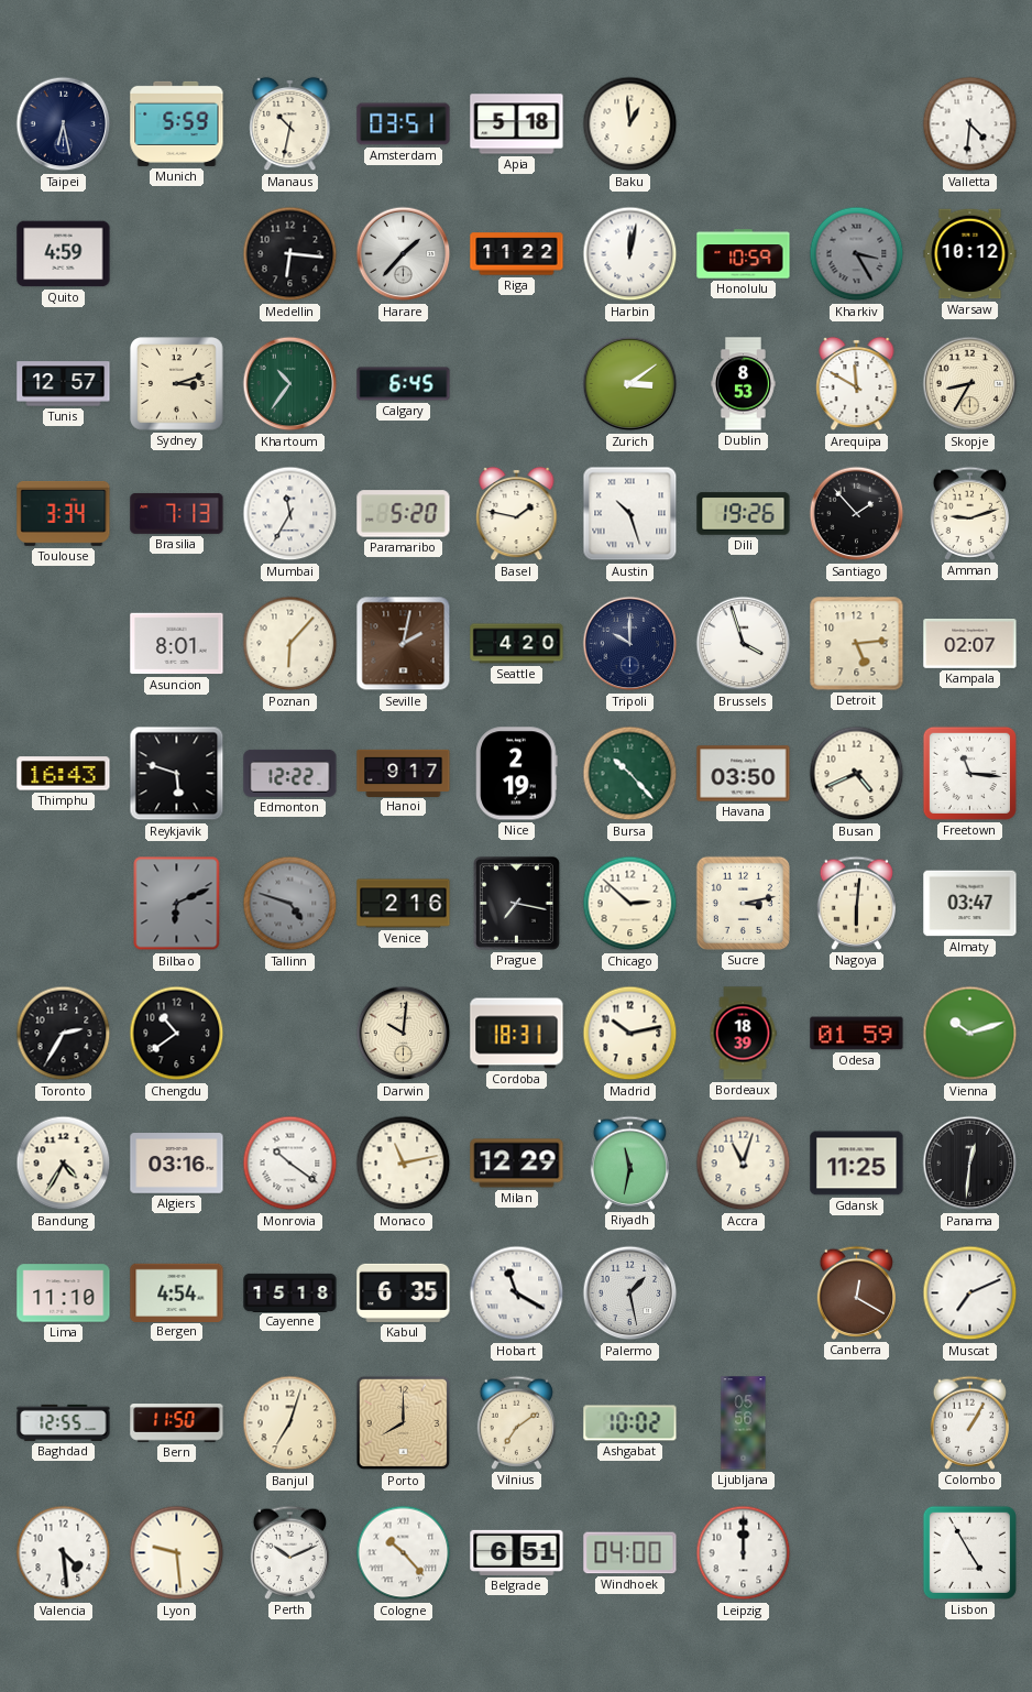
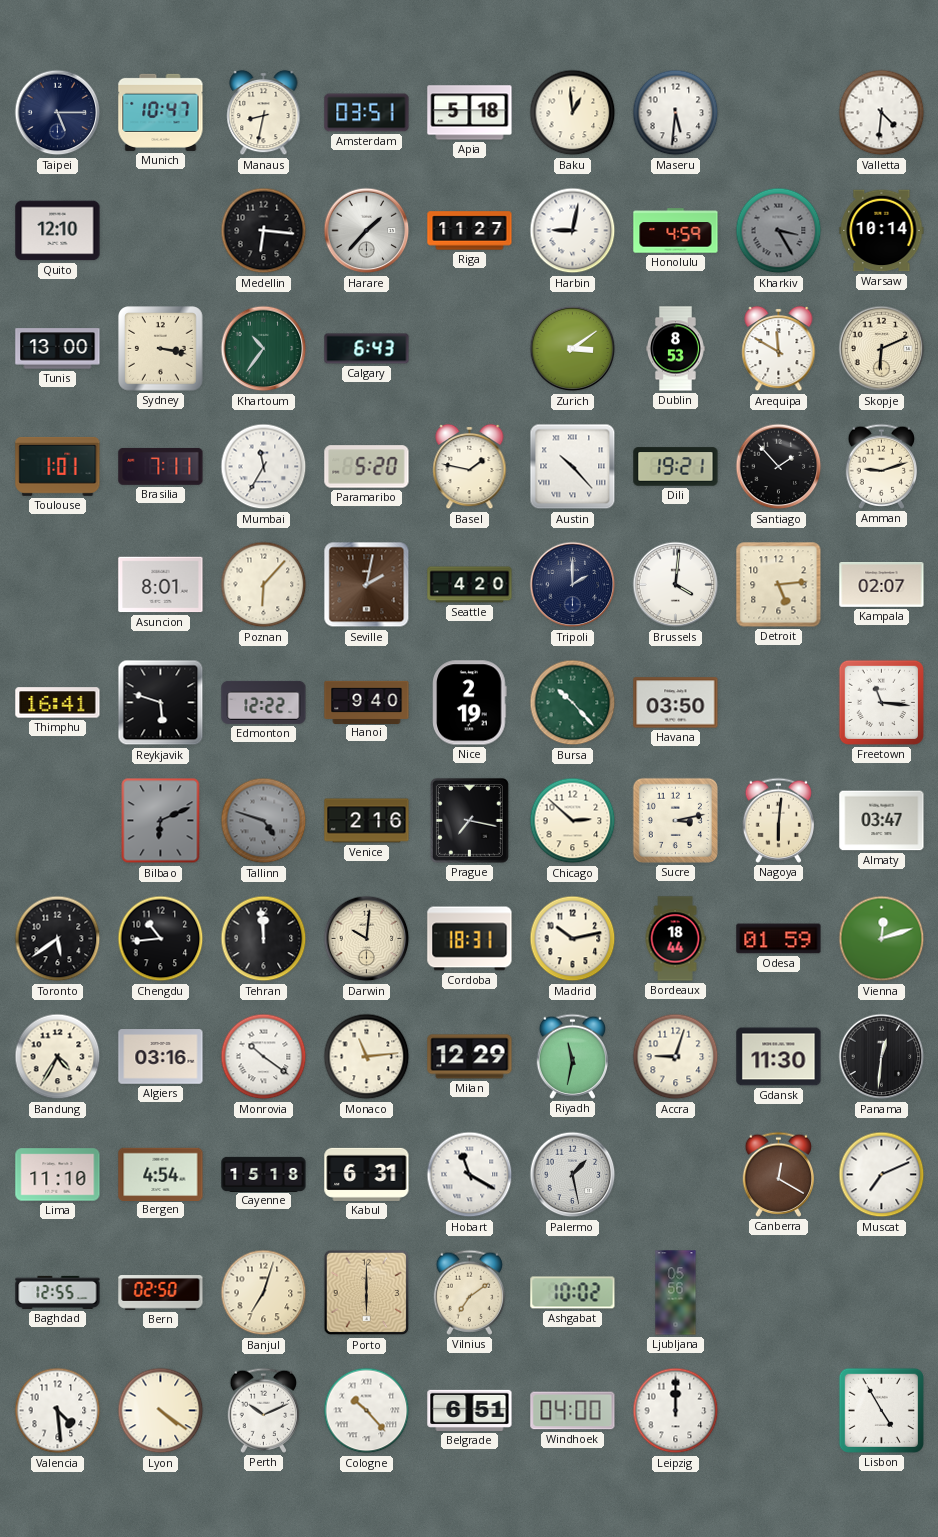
Taipei: 6:28 -> 5:15 (58, 113)
Munich: 5:59 -> 10:47 (161, 112)
Manaus: 10:32 -> 8:32 (264, 113)
Maseru: none -> 5:31 (676, 113)
Quito: 4:59 -> 12:10 (58, 231)
Riga: 11:22 -> 11:27 (470, 231)
Harbin: 12:02 -> 9:02 (573, 231)
Honolulu: 10:59 -> 4:59 (676, 231)
Warsaw: 10:12 -> 10:14 (882, 231)
Tunis: 12:57 -> 13:00 (58, 349)
Sydney: 3:12 -> 3:17 (161, 349)
Calgary: 6:45 -> 6:43 (367, 349)
Skopje: 8:35 -> 6:11 (882, 349)
Toulouse: 3:34 -> 1:01 (58, 466)
Brasilia: 7:13 -> 7:11 (161, 466)
Austin: 10:27 -> 10:23 (573, 467)
Dili: 19:26 -> 19:21 (676, 467)
Tripoli: 10:00 -> 2:00 (573, 585)
Brussels: 3:57 -> 4:01 (676, 585)
Thimphu: 16:43 -> 16:41 (58, 703)
Hanoi: 9:17 -> 9:40 (367, 702)
Busan: 4:41 -> none (857, 774)
Toronto: 2:35 -> 5:39 (58, 939)
Chengdu: 10:39 -> 10:44 (161, 939)
Tehran: none -> 11:59 (264, 939)
Bordeaux: 18:39 -> 18:44 (675, 939)
Vienna: 10:12 -> 12:12 (882, 939)
Monaco: 11:13 -> 11:14 (367, 1057)
Accra: 11:03 -> 9:03 (676, 1057)
Gdansk: 11:25 -> 11:30 (779, 1057)
Kabul: 6:35 -> 6:31 (367, 1174)
Bern: 11:50 -> 02:50 (161, 1293)
Porto: 8:00 -> 6:00 (367, 1293)
Colombo: 1:05 -> none (970, 1422)
Lyon: 9:29 -> 4:21 (161, 1411)
